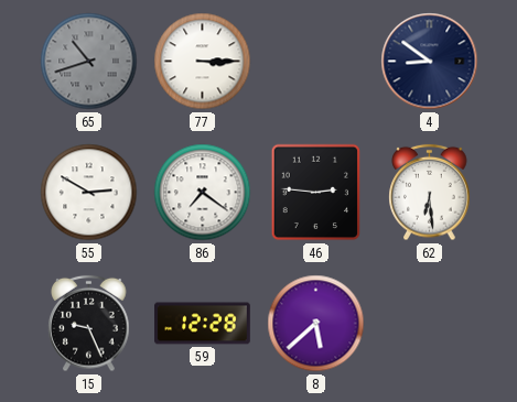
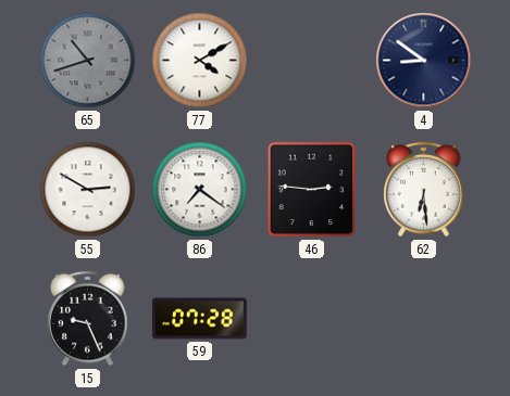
77: 3:15 -> 4:10 (200, 61)
59: 12:28 -> 07:28 (200, 319)
8: 5:38 -> none (316, 324)
